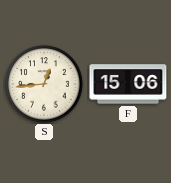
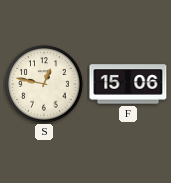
S: 12:44 -> 12:47 (44, 84)
